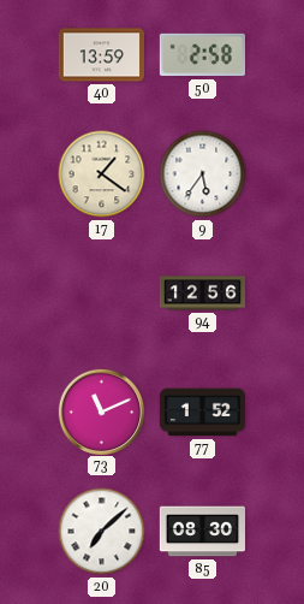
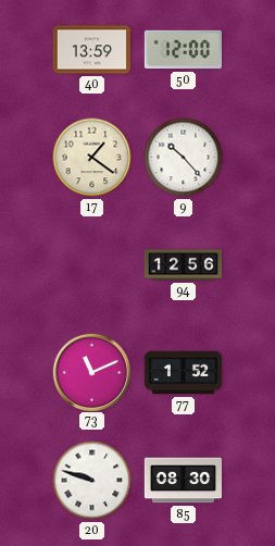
50: 2:58 -> 12:00 (183, 50)
9: 5:36 -> 10:23 (184, 158)
20: 7:08 -> 9:48 (92, 481)
